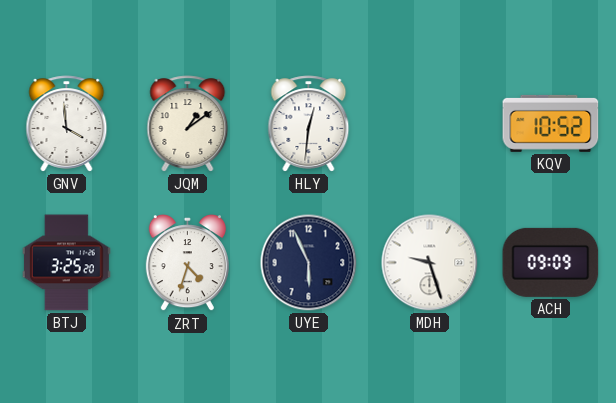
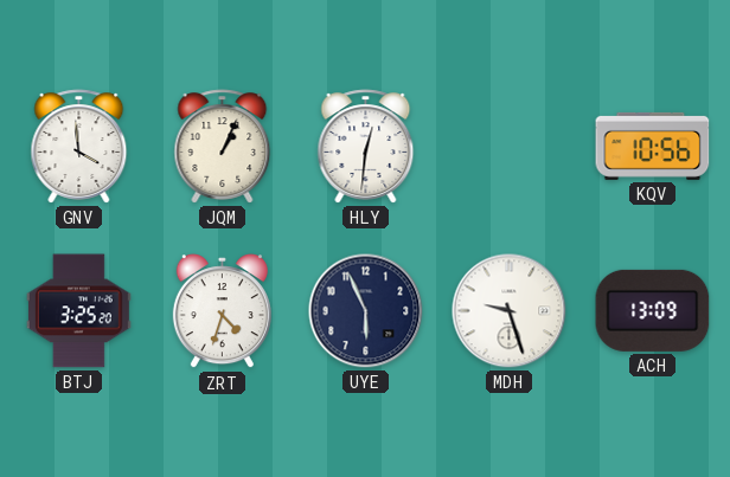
JQM: 1:09 -> 1:04 (223, 147)
KQV: 10:52 -> 10:56 (653, 146)
ACH: 09:09 -> 13:09 (653, 310)
